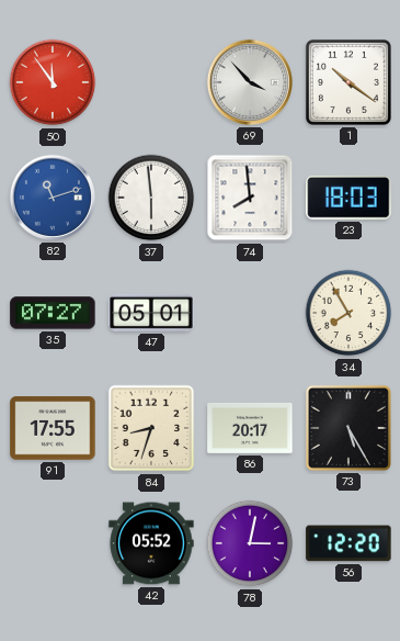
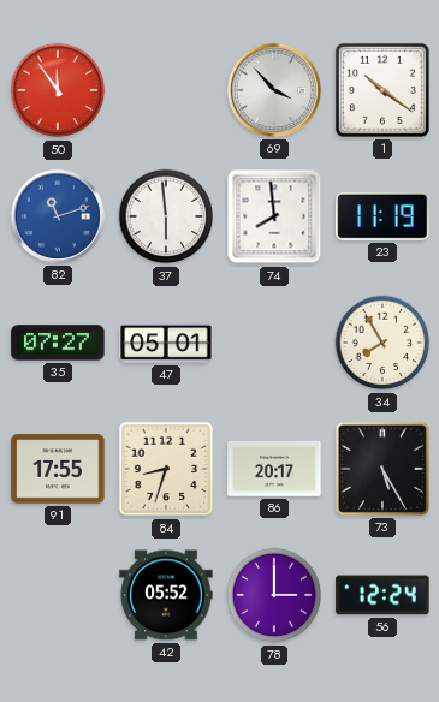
23: 18:03 -> 11:19 (382, 218)
78: 3:02 -> 3:00 (274, 595)
56: 12:20 -> 12:24 (382, 595)
